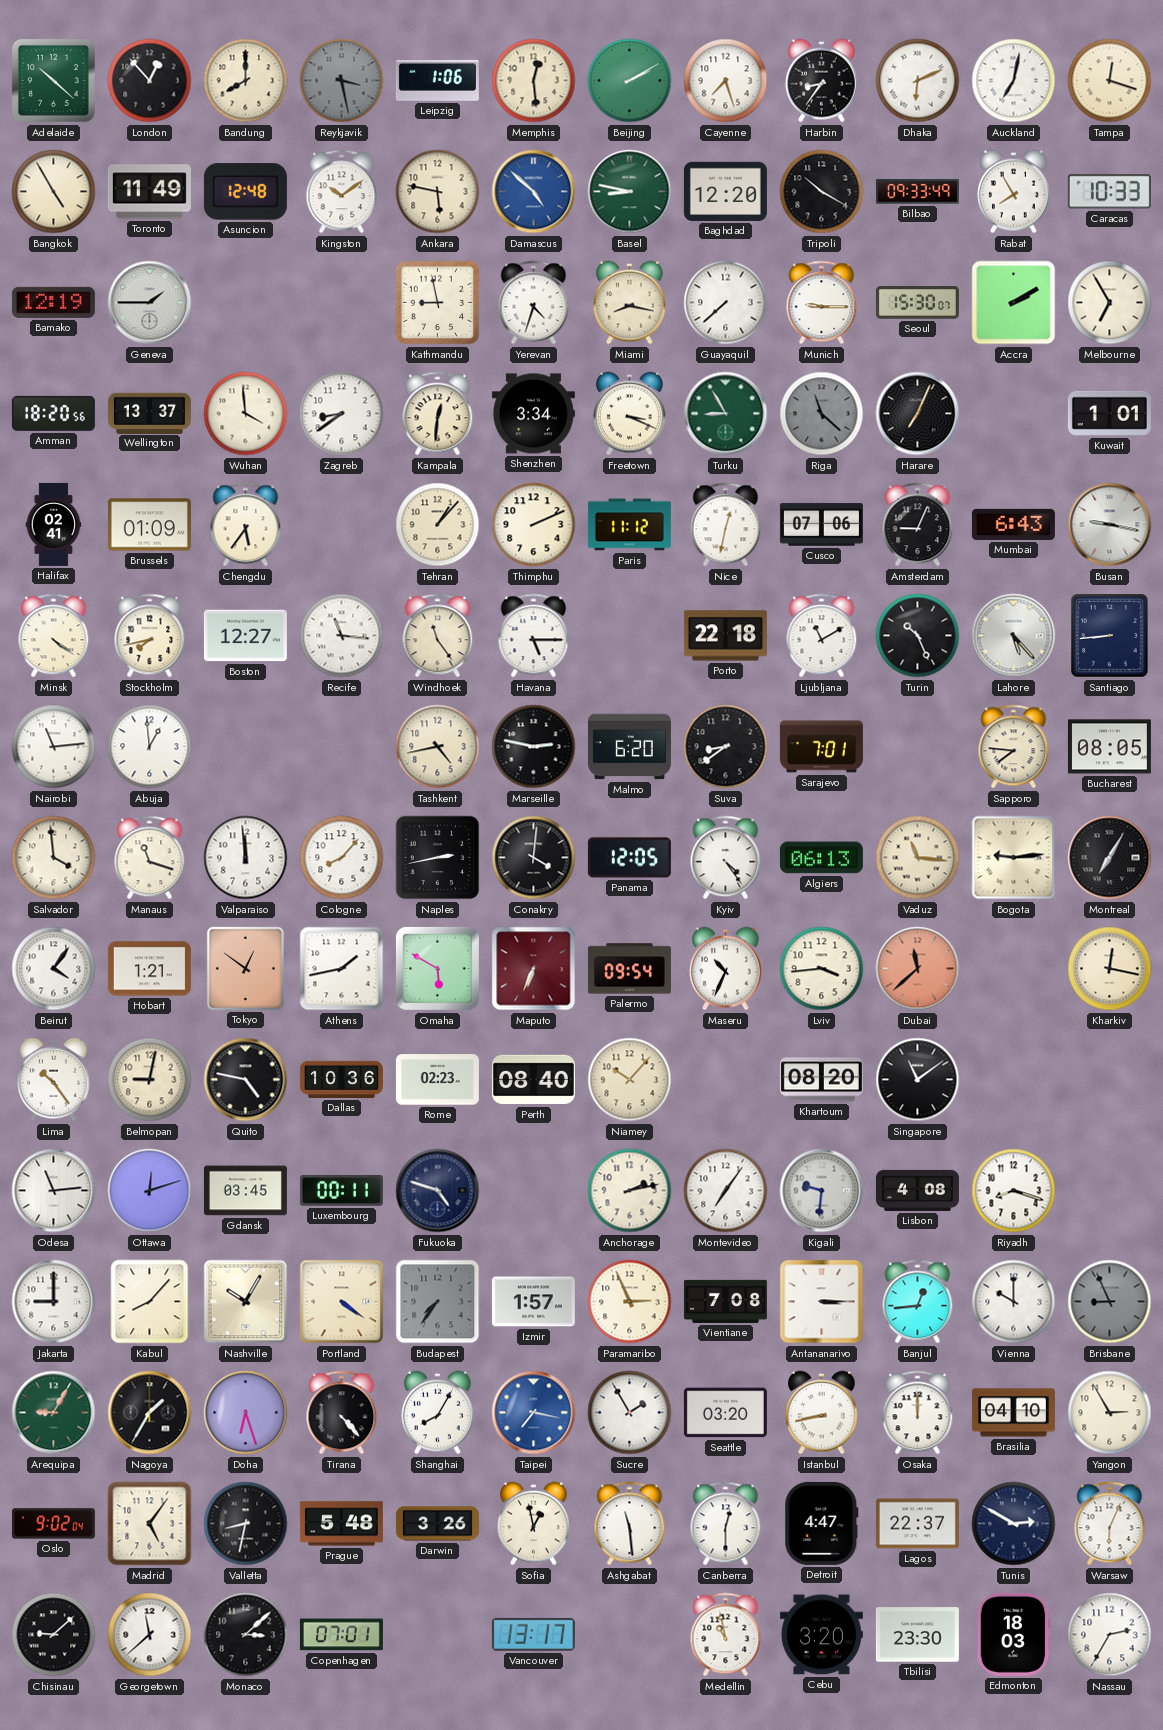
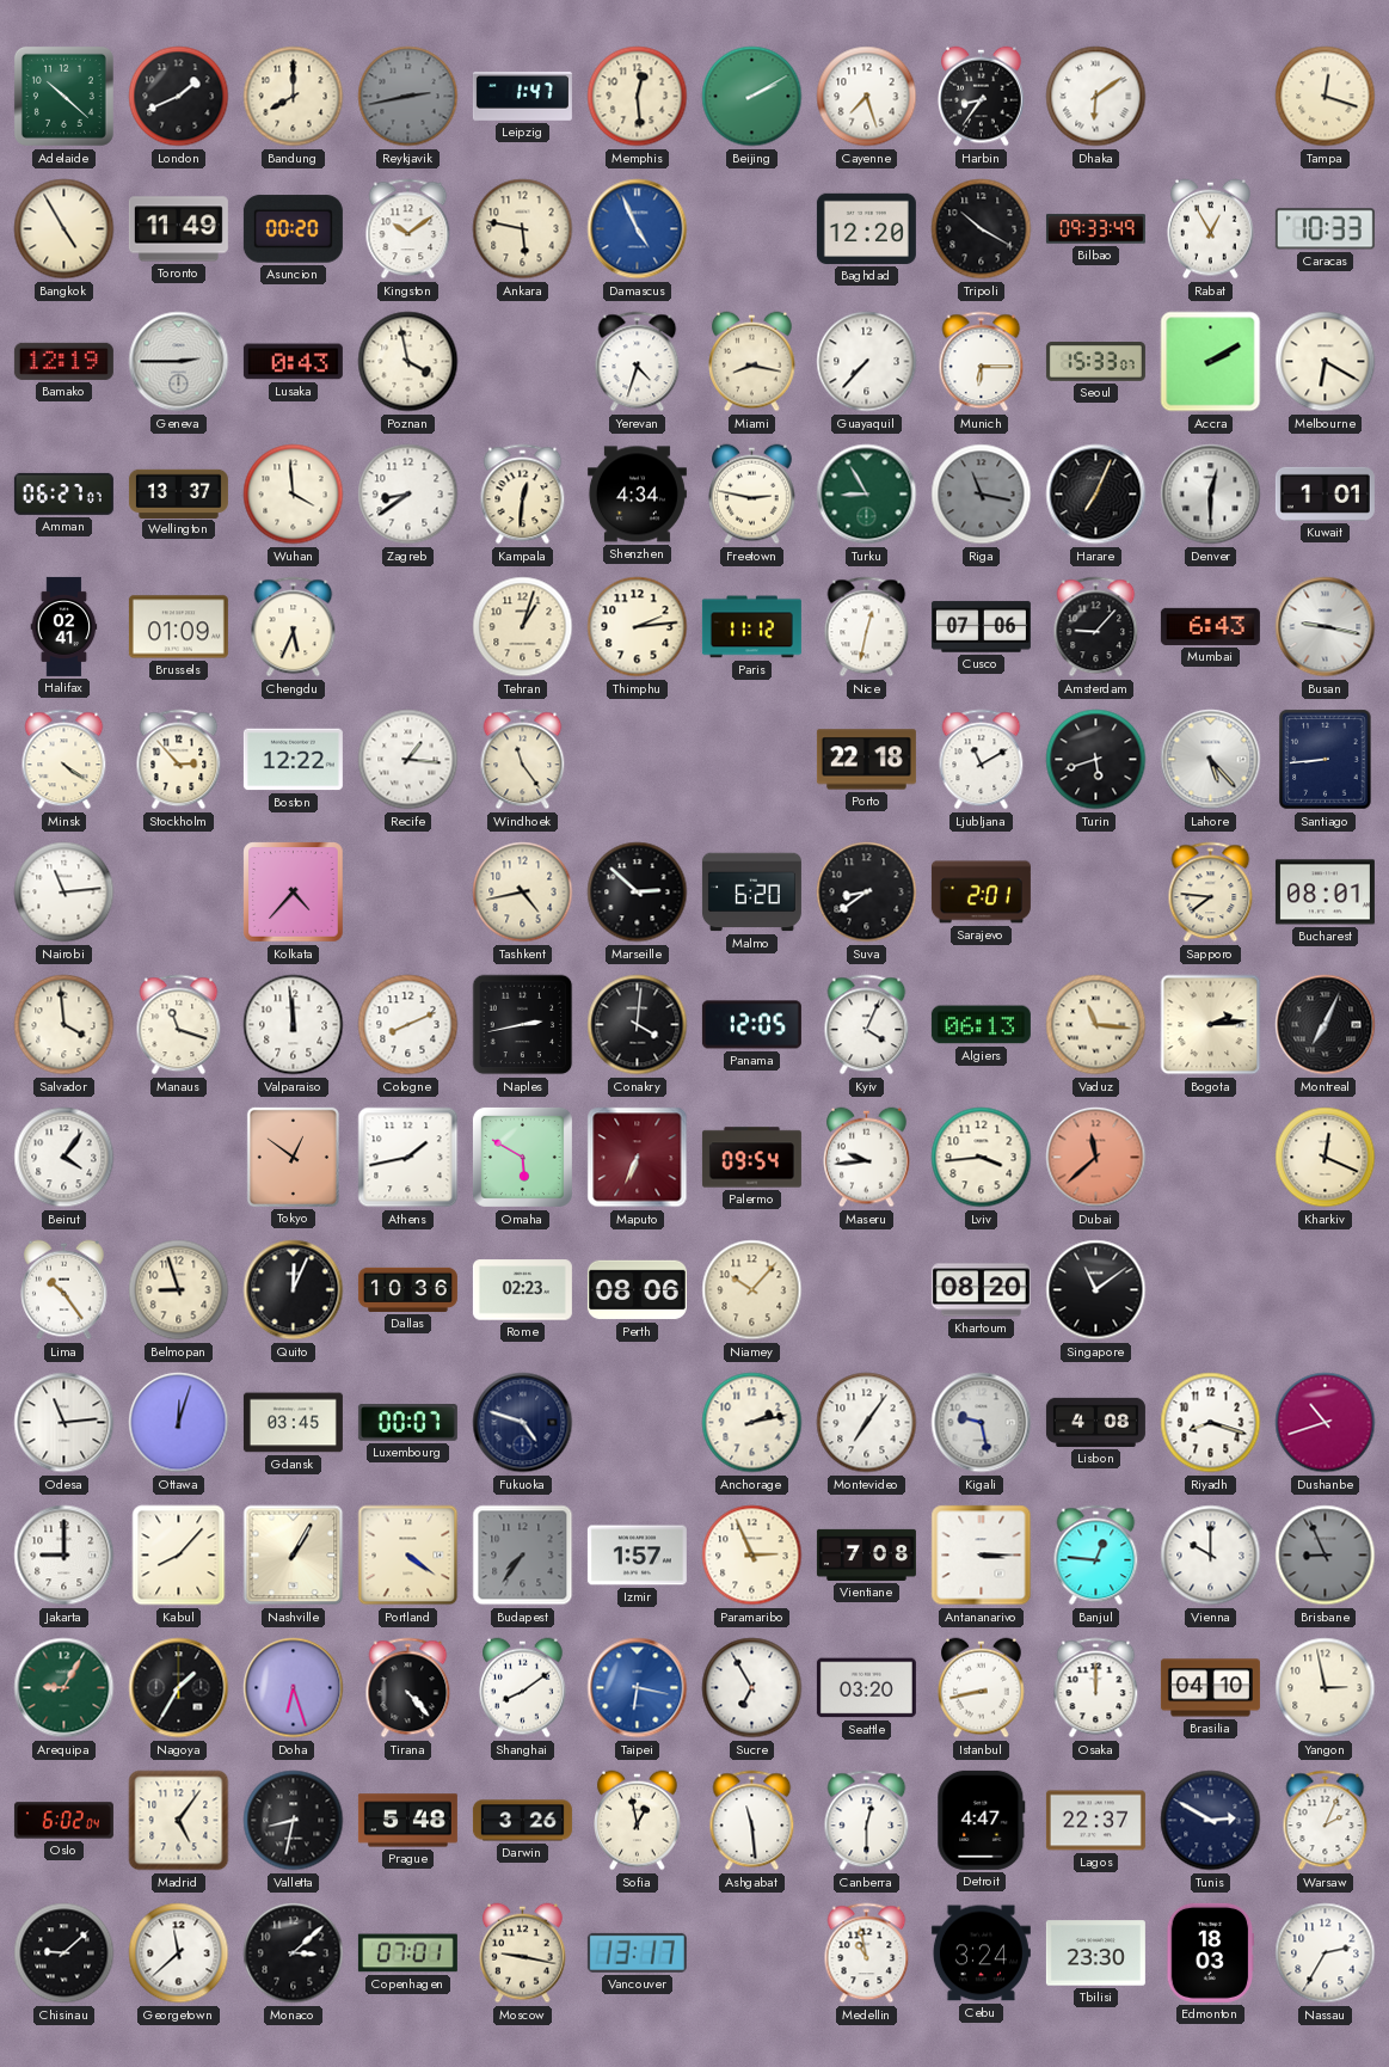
London: 12:53 -> 1:41 (179, 97)
Reykjavik: 3:28 -> 2:43 (408, 97)
Leipzig: 1:06 -> 1:47 (522, 96)
Dhaka: 6:11 -> 6:09 (1096, 97)
Auckland: 7:02 -> none (1014, 81)
Asuncion: 12:48 -> 00:20 (293, 229)
Damascus: 4:52 -> 4:56 (638, 229)
Basel: 8:47 -> none (630, 192)
Rabat: 7:55 -> 12:55 (1211, 229)
Geneva: 1:45 -> 2:45 (179, 362)
Lusaka: none -> 0:43 (293, 362)
Poznan: none -> 3:58 (408, 362)
Kathmandu: 8:58 -> none (438, 303)
Guayaquil: 7:38 -> 7:37 (867, 362)
Munich: 9:15 -> 6:15 (982, 362)
Seoul: 15:30 -> 15:33 (1095, 362)
Melbourne: 6:55 -> 6:20 (1326, 362)
Amman: 18:20 -> 06:27 (63, 493)
Shenzhen: 3:34 -> 4:34 (637, 495)
Freetown: 3:19 -> 2:47 (752, 495)
Riga: 11:22 -> 11:17 (982, 495)
Denver: none -> 12:30 (1211, 495)
Chengdu: 5:36 -> 5:34 (294, 627)
Tehran: 1:07 -> 1:03 (523, 627)
Thimphu: 2:11 -> 2:14 (638, 627)
Amsterdam: 9:04 -> 9:07 (1096, 627)
Stockholm: 7:43 -> 2:53 (179, 760)
Boston: 12:27 -> 12:22 (293, 760)
Recife: 11:16 -> 1:16 (408, 760)
Havana: 5:15 -> none (534, 636)
Turin: 10:26 -> 5:42 (1096, 760)
Abuja: 12:59 -> none (150, 747)
Kolkata: none -> 4:37 (294, 893)
Marseille: 2:47 -> 2:52 (638, 893)
Sarajevo: 7:01 -> 2:01 (981, 893)
Bucharest: 08:05 -> 08:01 (1325, 893)
Cologne: 8:07 -> 8:11 (408, 1025)
Kyiv: 4:24 -> 4:04 (867, 1025)
Bogota: 9:14 -> 2:14 (1211, 1025)
Montreal: 7:05 -> 7:04 (1326, 1025)
Hobart: 1:21 -> none (149, 969)
Maseru: 10:34 -> 9:44 (867, 1158)
Kharkiv: 12:17 -> 12:19 (1326, 1158)
Belmopan: 9:02 -> 8:57 (179, 1290)
Quito: 4:47 -> 12:04 (294, 1290)
Perth: 08:40 -> 08:06 (637, 1290)
Ottawa: 12:12 -> 12:03 (179, 1423)
Luxembourg: 00:11 -> 00:07 (407, 1423)
Kigali: 9:31 -> 9:28 (982, 1423)
Dushanbe: none -> 10:42 (1326, 1423)
Nashville: 10:05 -> 1:05 (294, 1556)
Banjul: 12:44 -> 12:46 (1096, 1556)
Shanghai: 8:05 -> 8:09 (523, 1688)
Taipei: 7:17 -> 6:17 (638, 1688)
Sucre: 1:55 -> 6:55 (752, 1688)
Yangon: 2:55 -> 2:58 (1326, 1688)
Oslo: 9:02 -> 6:02 (63, 1821)
Warsaw: 6:04 -> 2:04 (1326, 1821)
Moscow: none -> 9:17 (523, 1953)
Cebu: 3:20 -> 3:24 (981, 1953)
